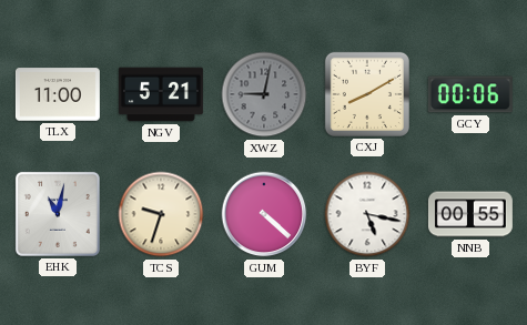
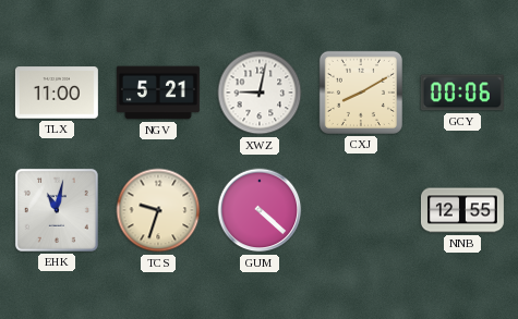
XWZ dial: grey -> white (260, 93)
BYF: 5:17 -> none (367, 214)
NNB: 00:55 -> 12:55 (462, 210)
